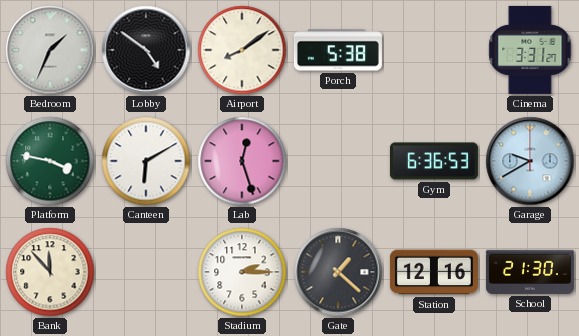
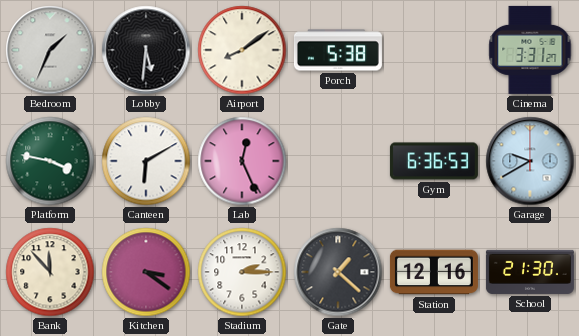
Lobby: 4:51 -> 5:31 (146, 50)
Lab: 12:27 -> 12:26 (242, 161)
Kitchen: none -> 3:21 (146, 272)
